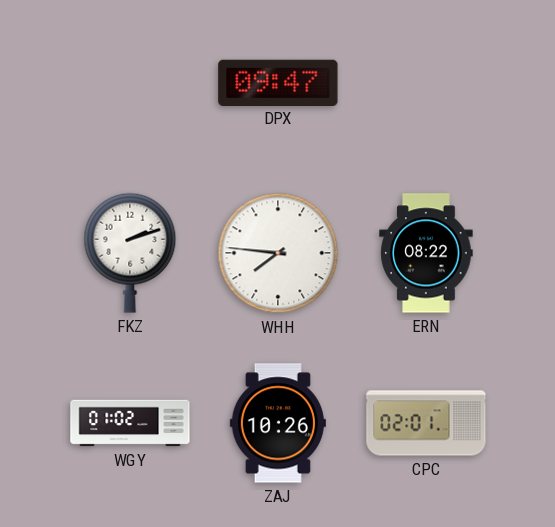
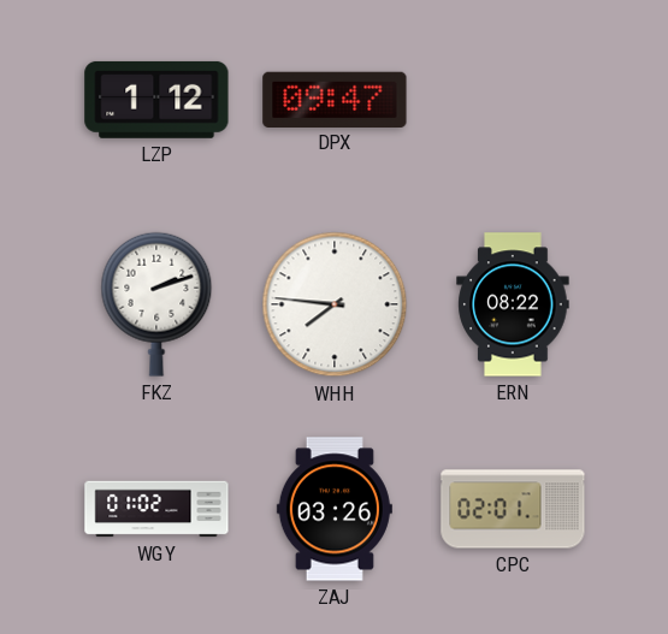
LZP: none -> 1:12 (156, 100)
ZAJ: 10:26 -> 03:26 (335, 509)
